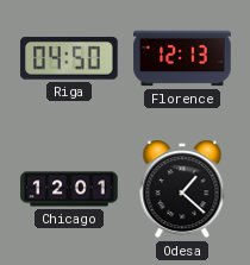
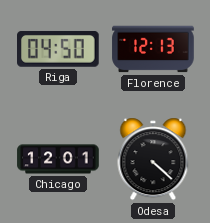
Odesa: 1:22 -> 4:22 (153, 159)
